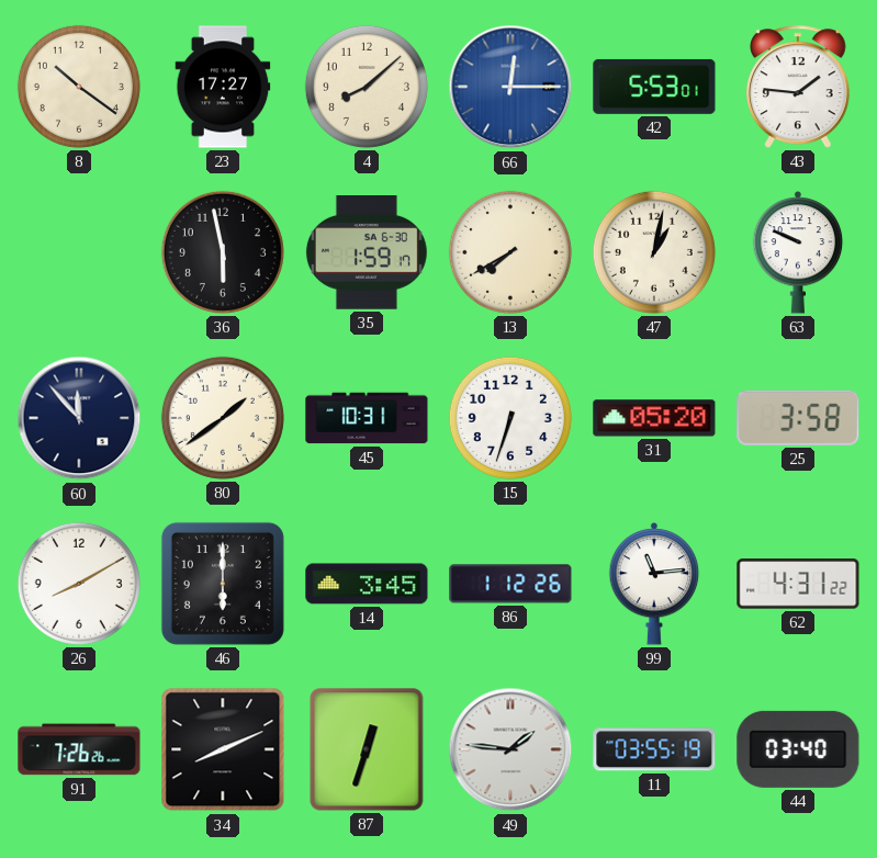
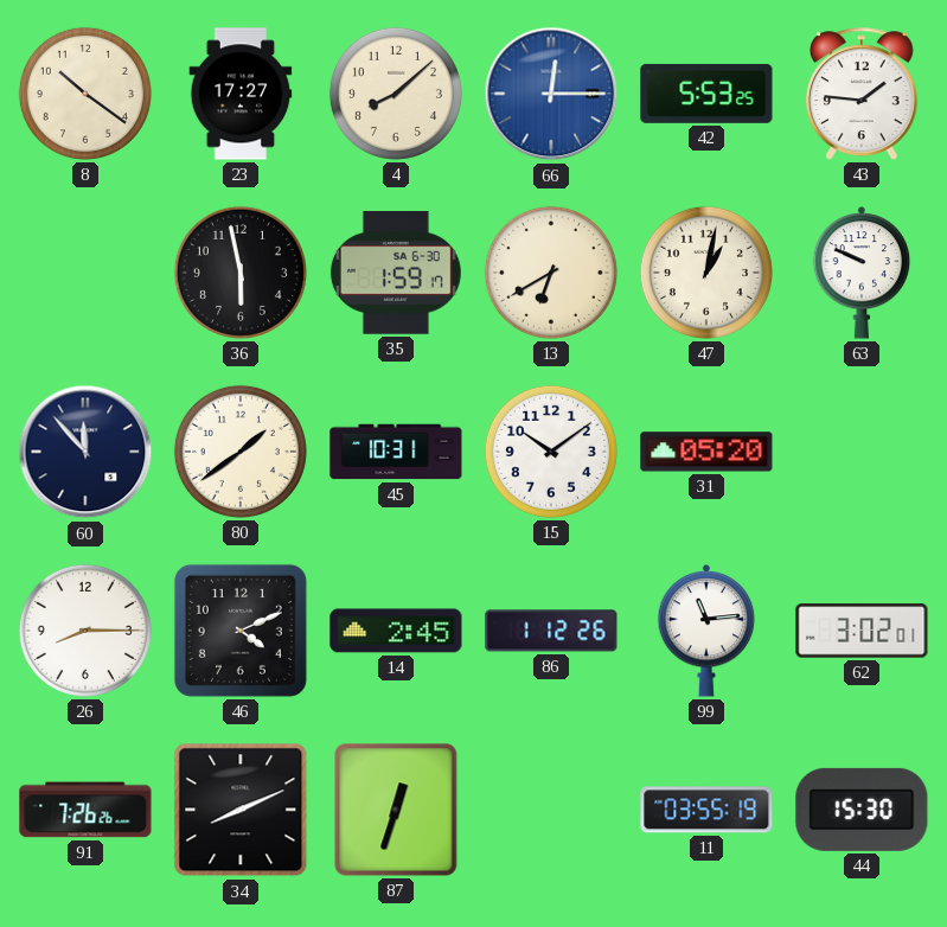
42: 5:53:01 -> 5:53:25 (706, 94)
13: 7:40 -> 6:40 (551, 273)
15: 6:33 -> 10:09 (551, 452)
25: 3:58 -> none (798, 418)
26: 8:10 -> 8:15 (85, 631)
46: 6:00 -> 4:11 (241, 631)
14: 3:45 -> 2:45 (396, 631)
62: 4:31 -> 3:02 (862, 631)
49: 1:46 -> none (510, 749)
44: 03:40 -> 15:30 (862, 810)
